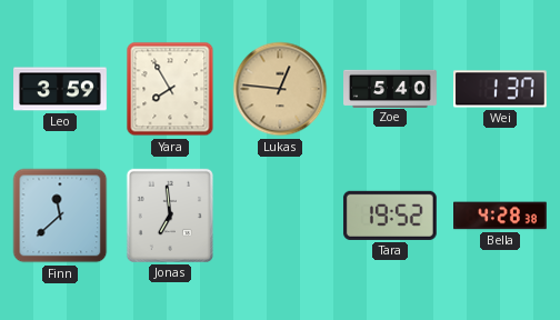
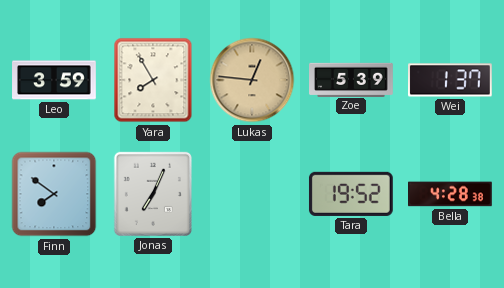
Zoe: 5:40 -> 5:39 (351, 79)
Finn: 11:38 -> 7:51 (54, 194)
Jonas: 6:59 -> 7:04 (153, 194)
